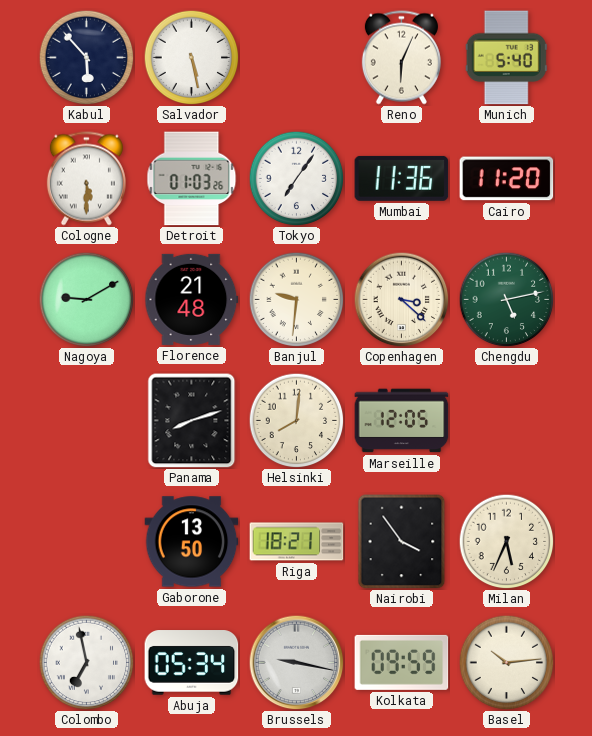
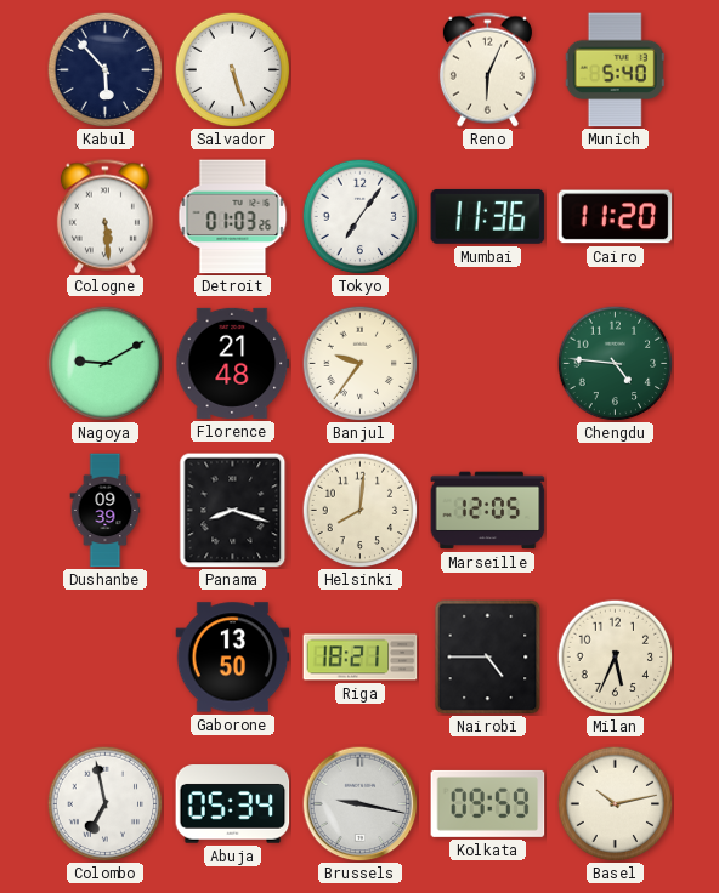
Salvador: 5:28 -> 5:27 (232, 69)
Cologne: 5:30 -> 5:29 (104, 217)
Banjul: 9:31 -> 9:36 (359, 363)
Copenhagen: 3:22 -> none (401, 299)
Chengdu: 5:13 -> 4:46 (615, 363)
Dushanbe: none -> 09:39 (106, 511)
Panama: 8:12 -> 8:18 (233, 511)
Nairobi: 3:54 -> 4:45 (488, 658)
Basel: 10:14 -> 10:13 (615, 803)
